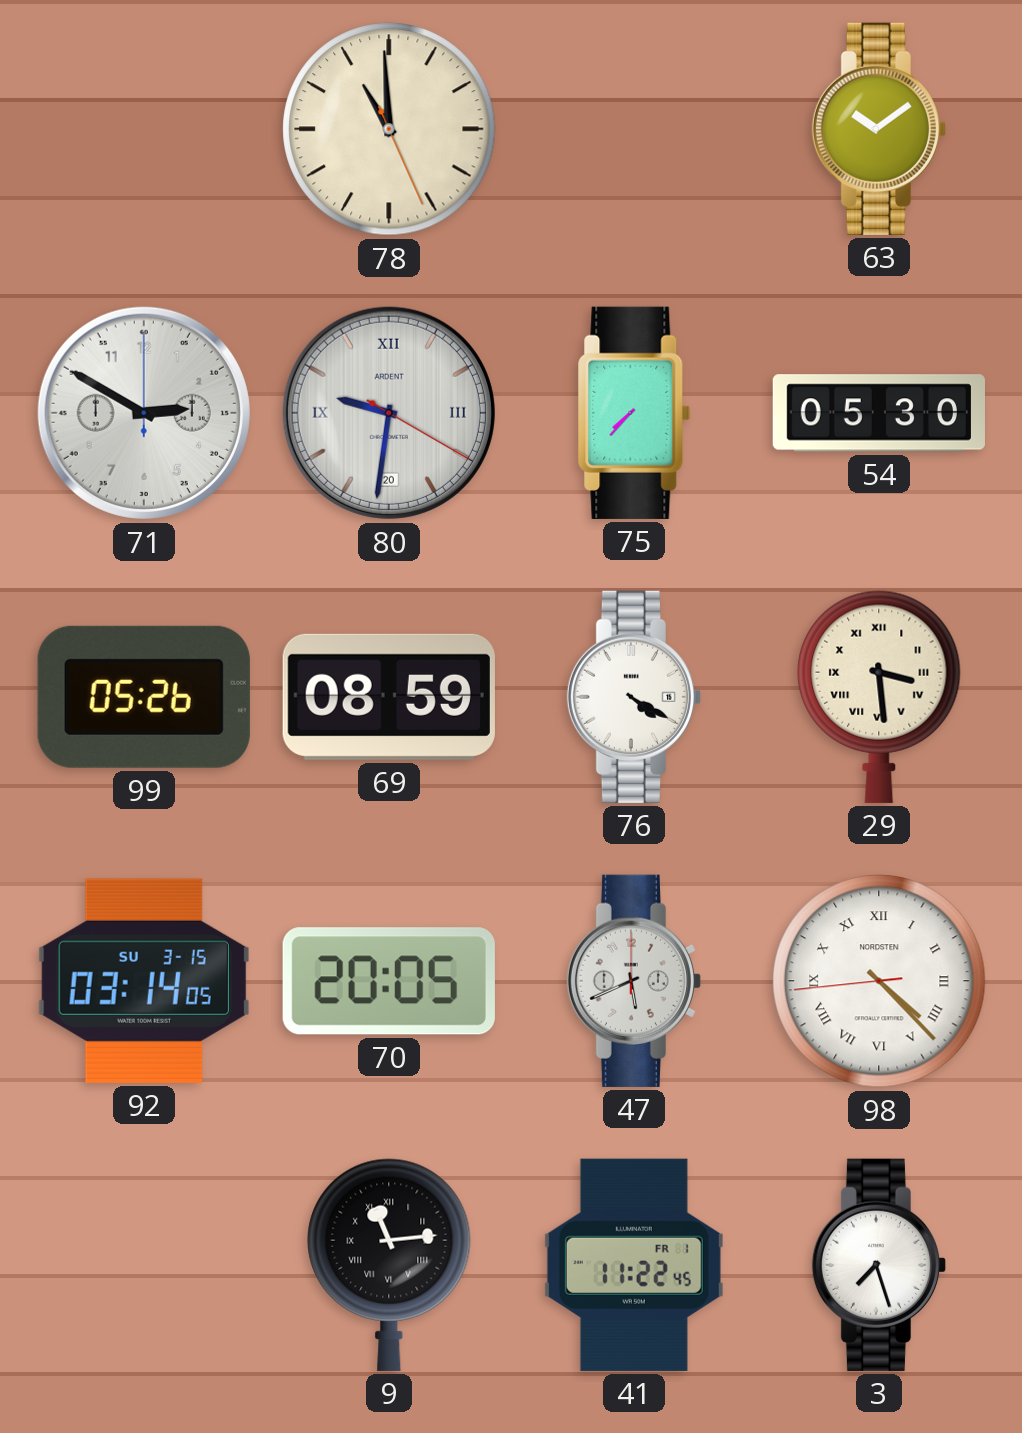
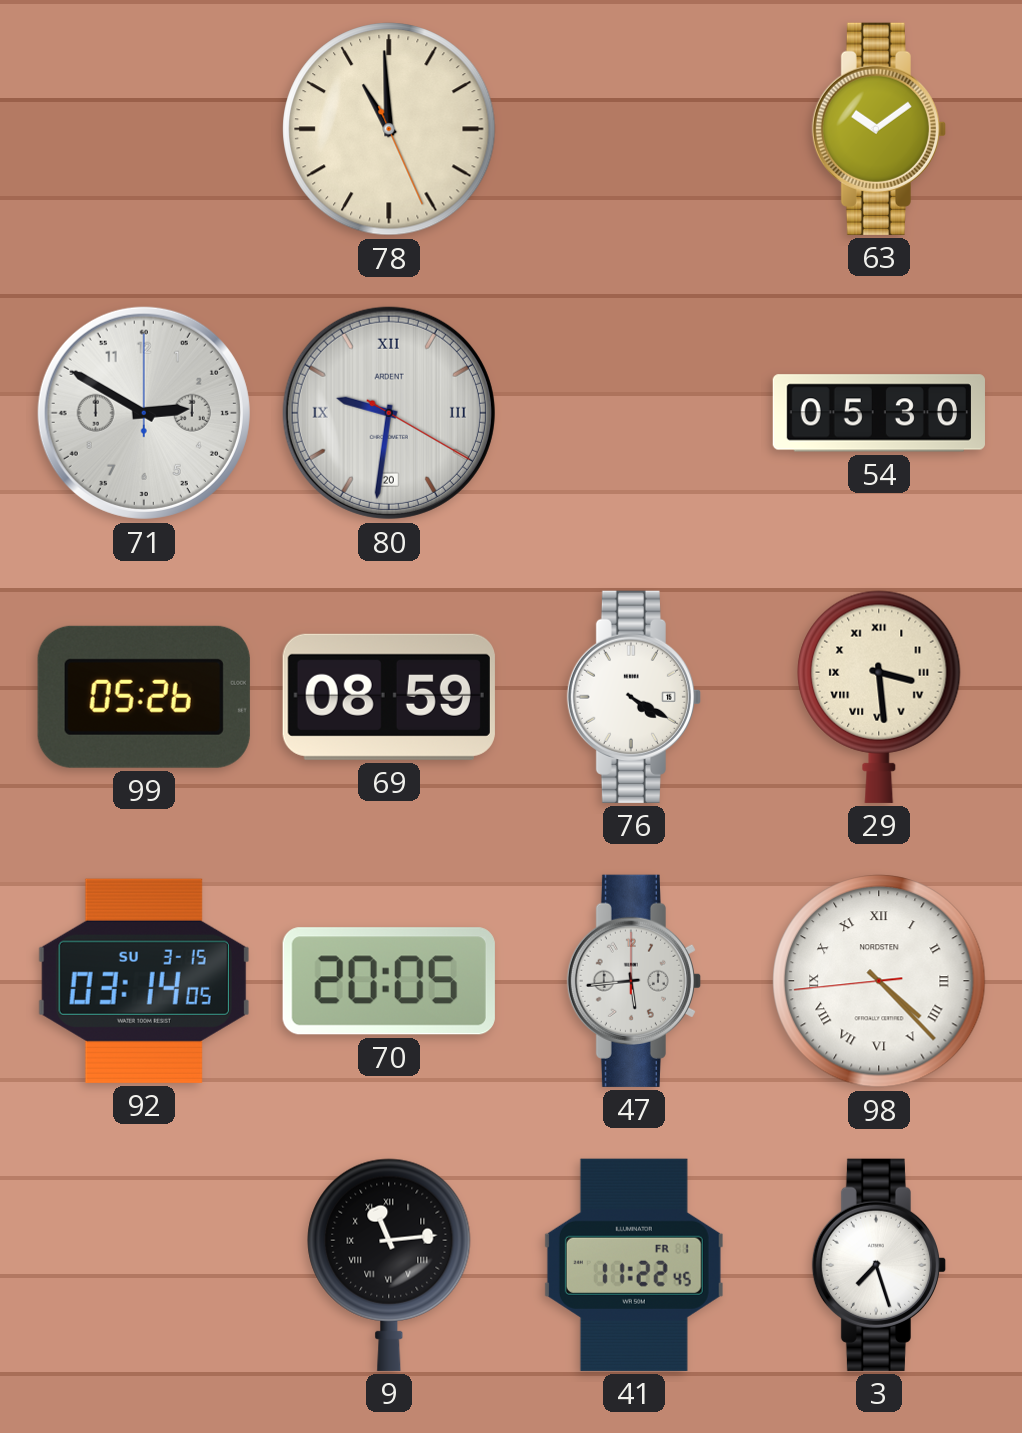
75: 7:37 -> none (634, 413)
47: 5:41 -> 5:44 (634, 981)
